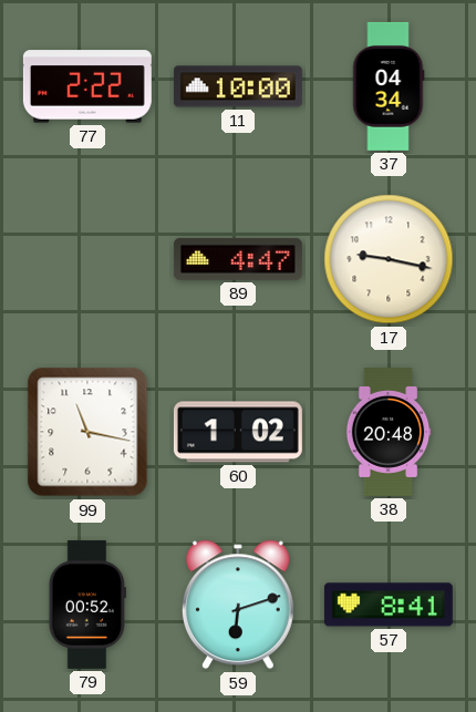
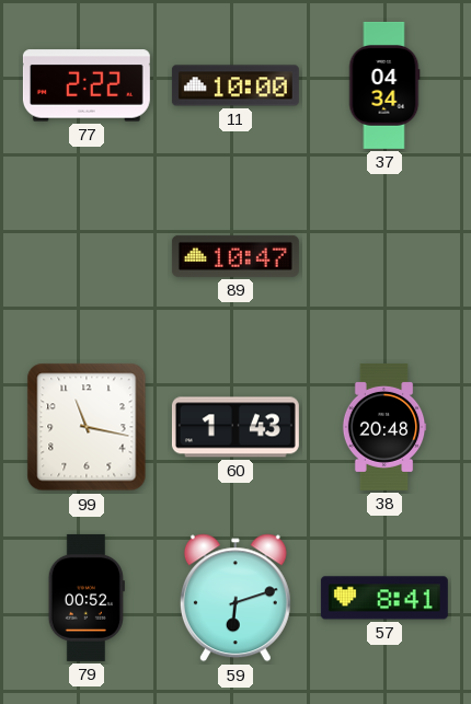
89: 4:47 -> 10:47 (235, 256)
17: 9:17 -> none (389, 259)
60: 1:02 -> 1:43 (235, 427)
